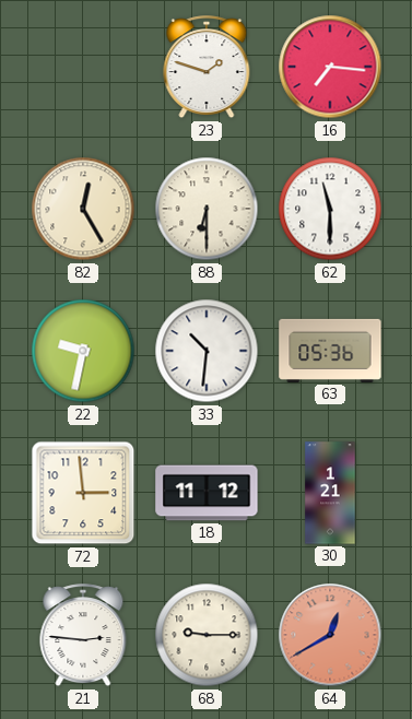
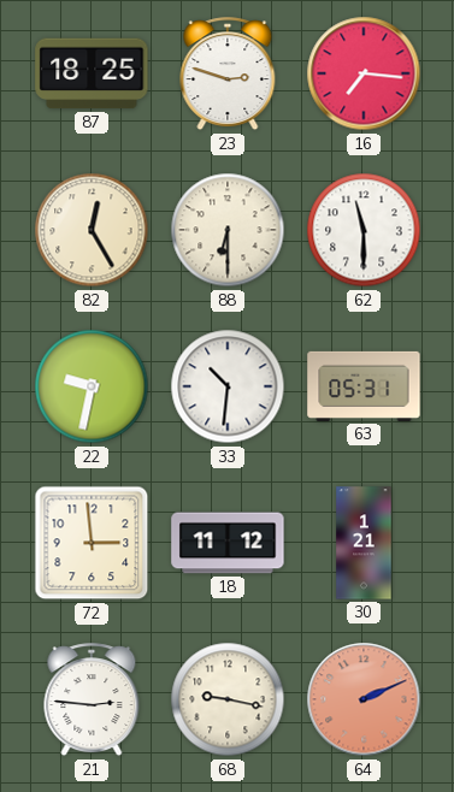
87: none -> 18:25 (92, 73)
23: 1:48 -> 2:48 (228, 75)
63: 05:36 -> 05:31 (364, 386)
68: 9:15 -> 9:17 (228, 699)
64: 12:40 -> 2:11 (364, 699)
